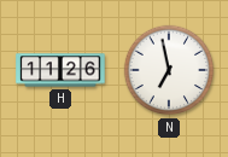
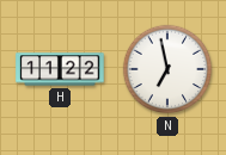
H: 11:26 -> 11:22 (60, 69)
